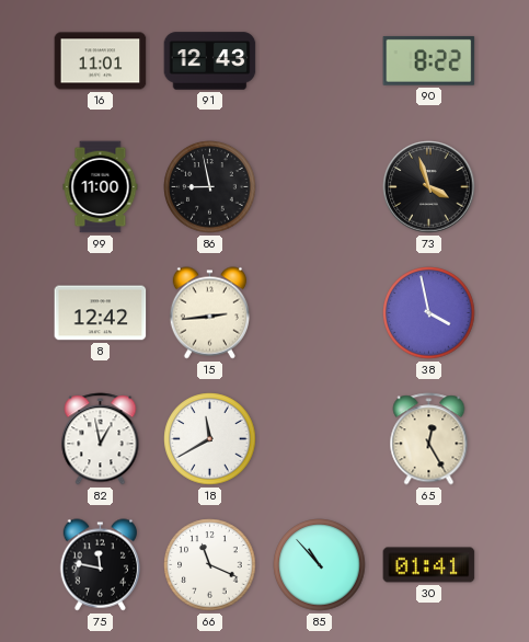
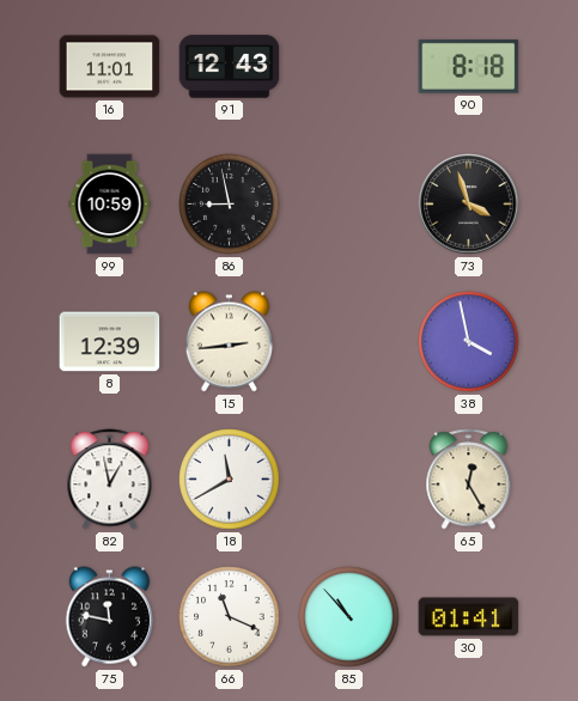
90: 8:22 -> 8:18 (469, 66)
99: 11:00 -> 10:59 (110, 205)
8: 12:42 -> 12:39 (110, 342)
